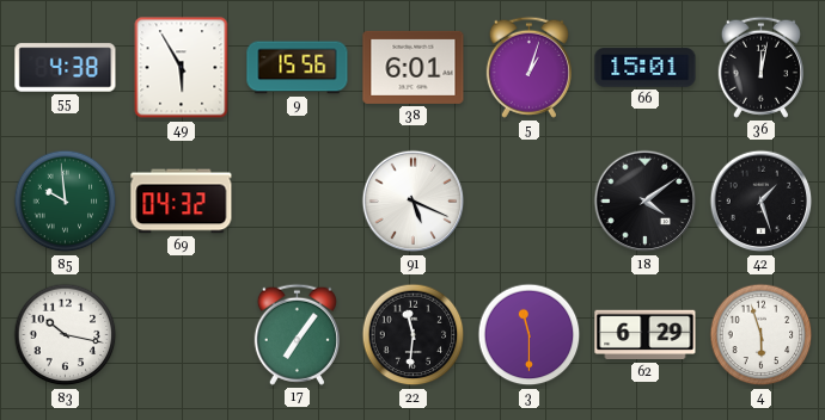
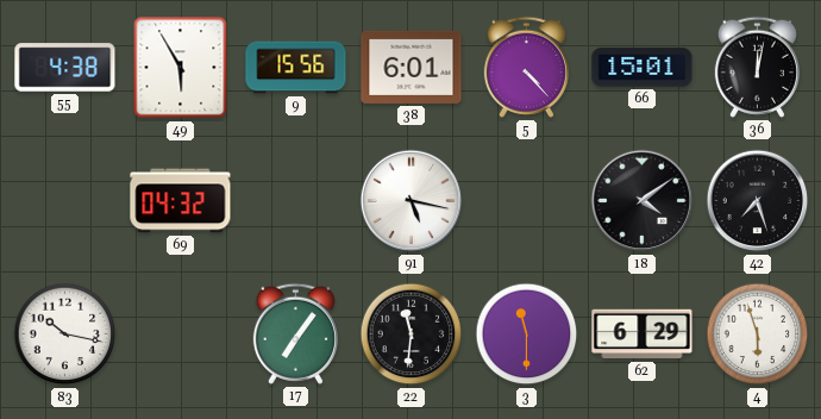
5: 1:03 -> 4:23 (526, 67)
85: 9:59 -> none (66, 202)
91: 5:19 -> 5:17 (412, 201)
42: 1:27 -> 7:27 (758, 201)
